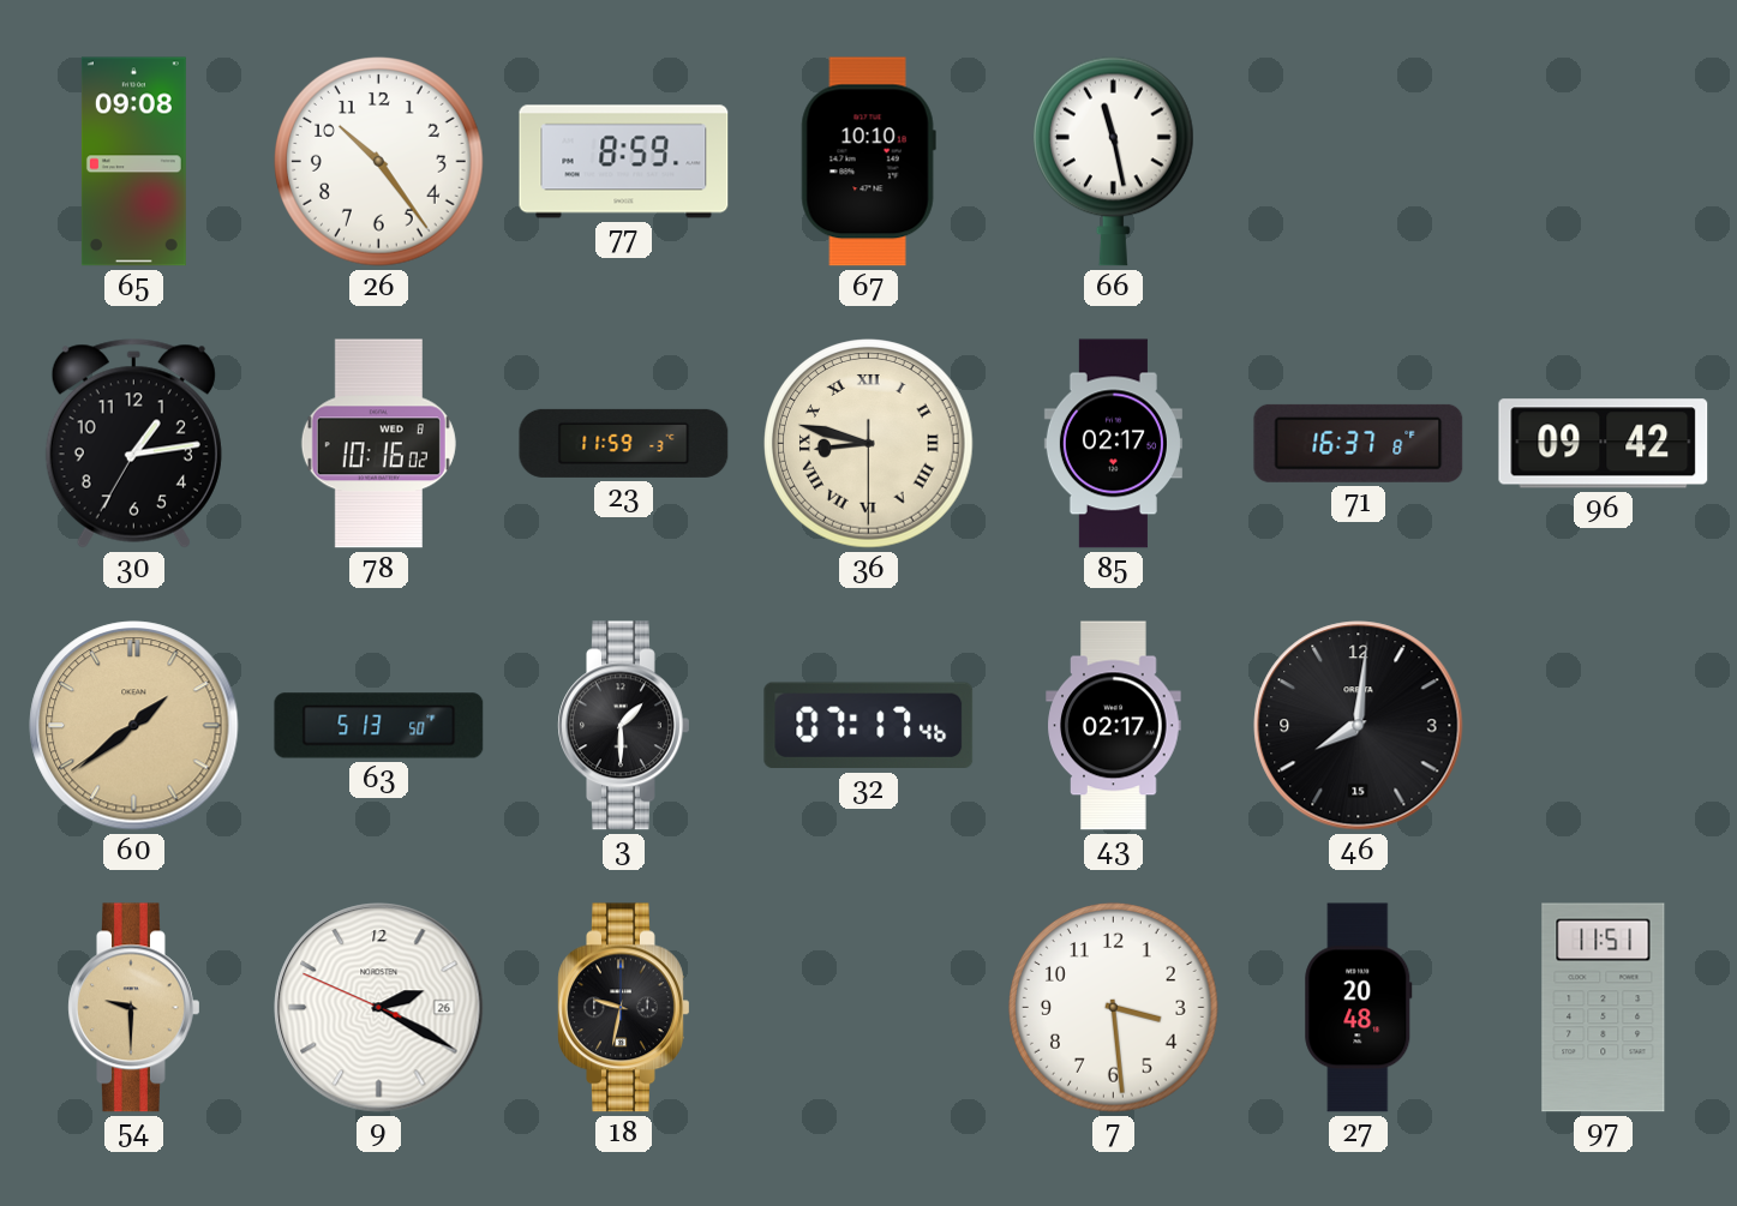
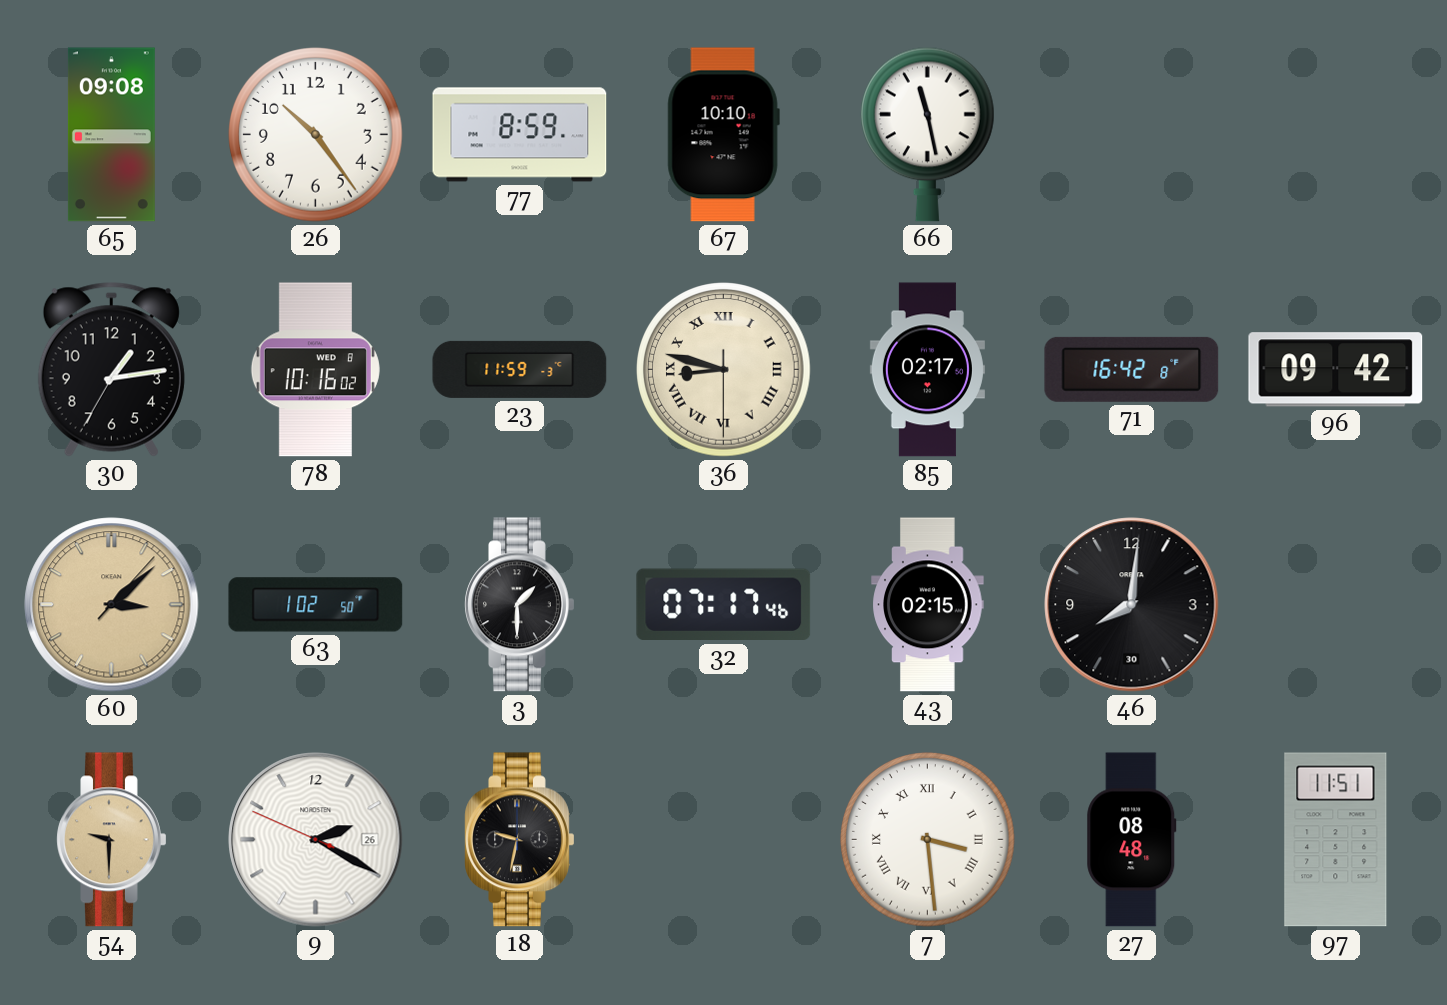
71: 16:37 -> 16:42 (1132, 369)
60: 1:38 -> 3:08 (112, 605)
63: 5:13 -> 1:02 (316, 605)
43: 02:17 -> 02:15 (928, 605)
46 date: 15 -> 30 (1132, 605)
7 numerals: Arabic -> Roman (928, 840)
27: 20:48 -> 08:48 (1132, 840)
